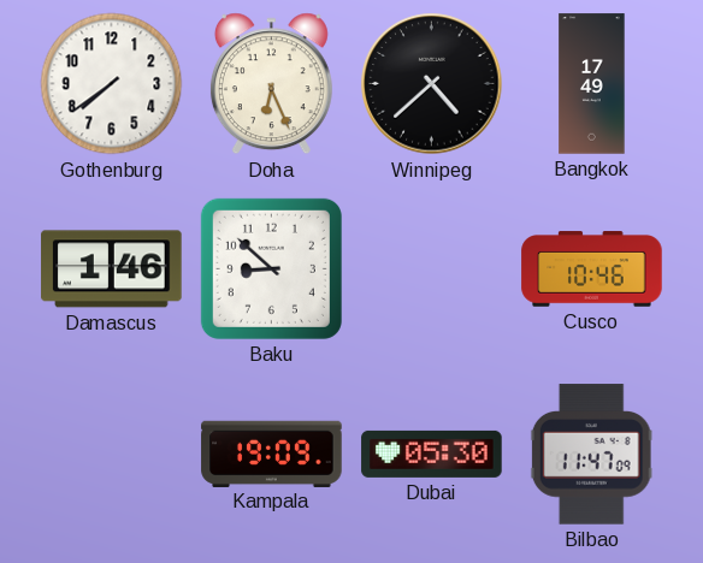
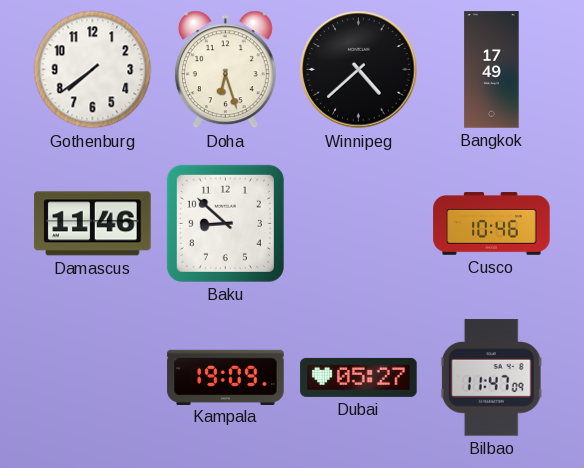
Doha: 6:26 -> 6:27 (225, 70)
Damascus: 1:46 -> 11:46 (93, 224)
Dubai: 05:30 -> 05:27 (359, 377)
